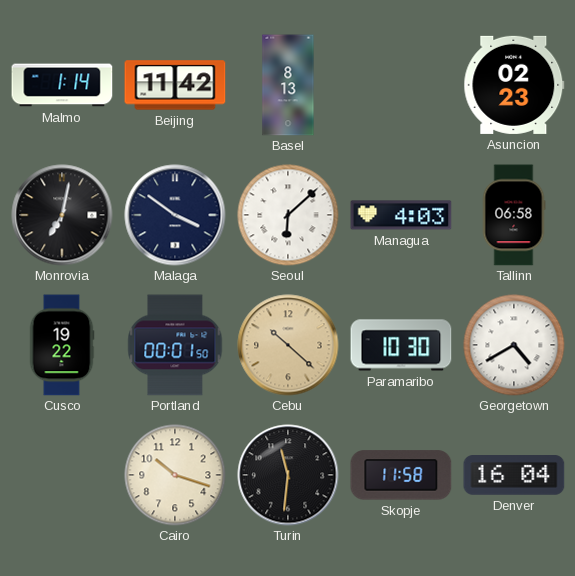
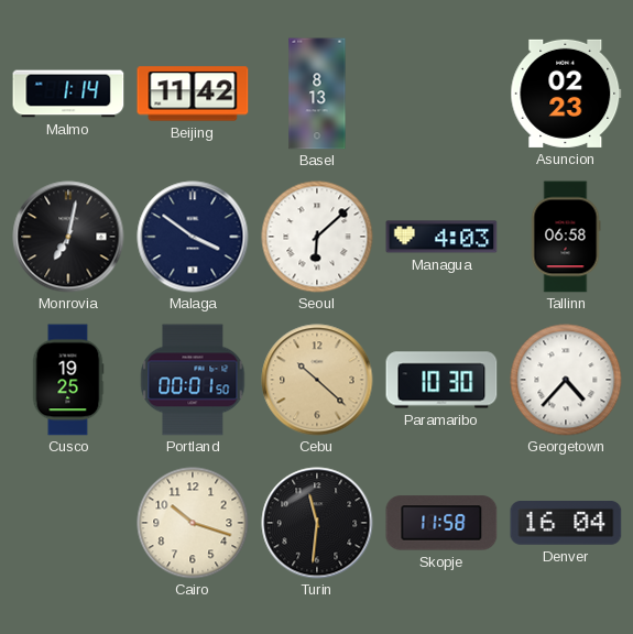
Cusco: 19:22 -> 19:25 (68, 380)
Georgetown: 4:40 -> 4:37 (566, 380)
